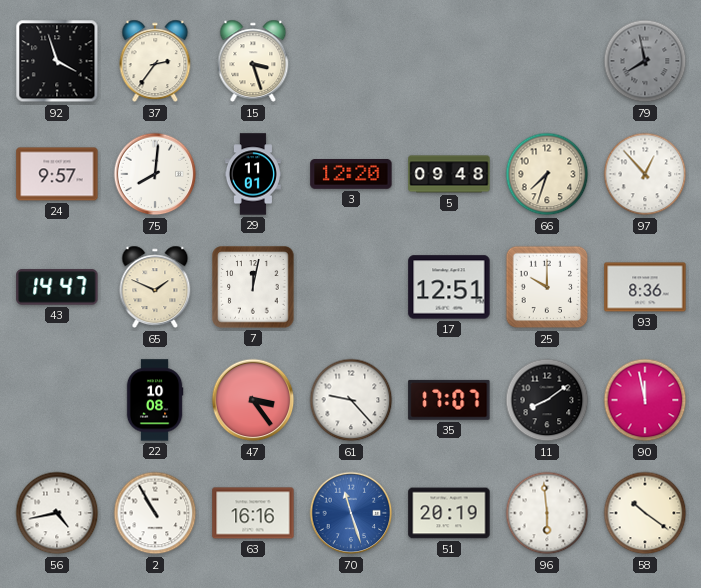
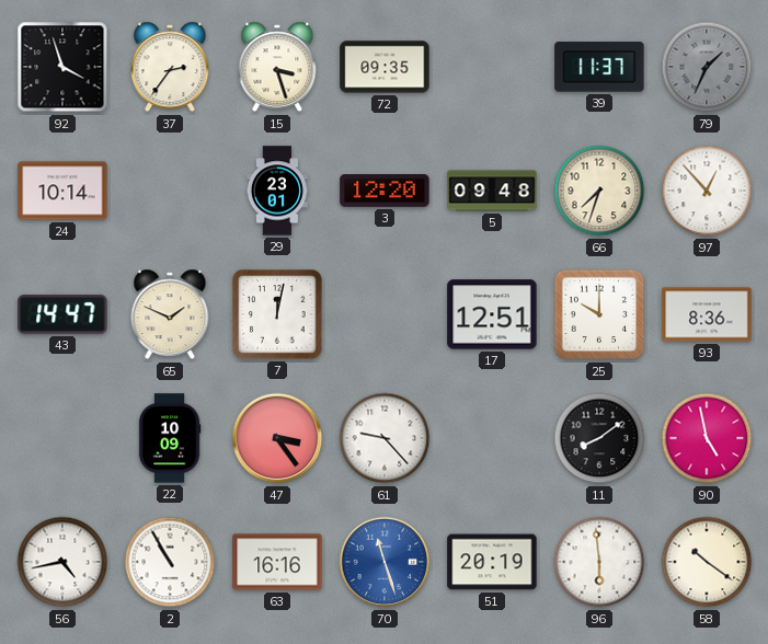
72: none -> 09:35 (385, 67)
39: none -> 11:37 (599, 67)
79: 7:58 -> 1:34 (707, 67)
24: 9:57 -> 10:14 (62, 191)
75: 8:01 -> none (155, 174)
29: 11:01 -> 23:01 (277, 191)
22: 10:08 -> 10:09 (170, 438)
35: 17:07 -> none (449, 400)
90: 11:58 -> 4:58 (707, 438)
